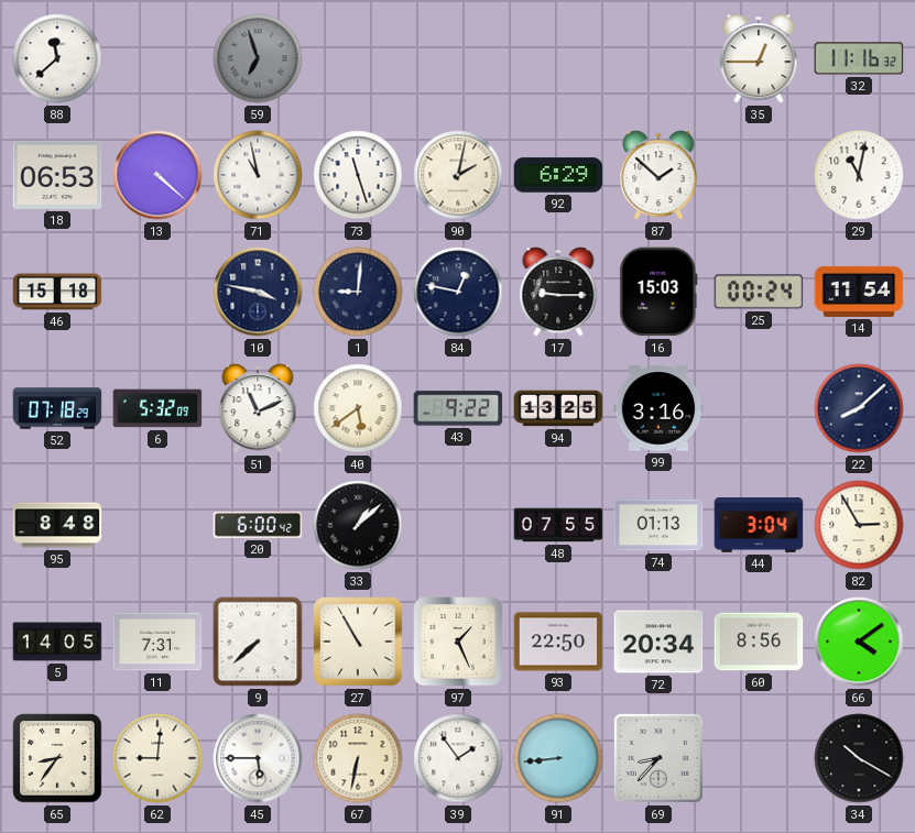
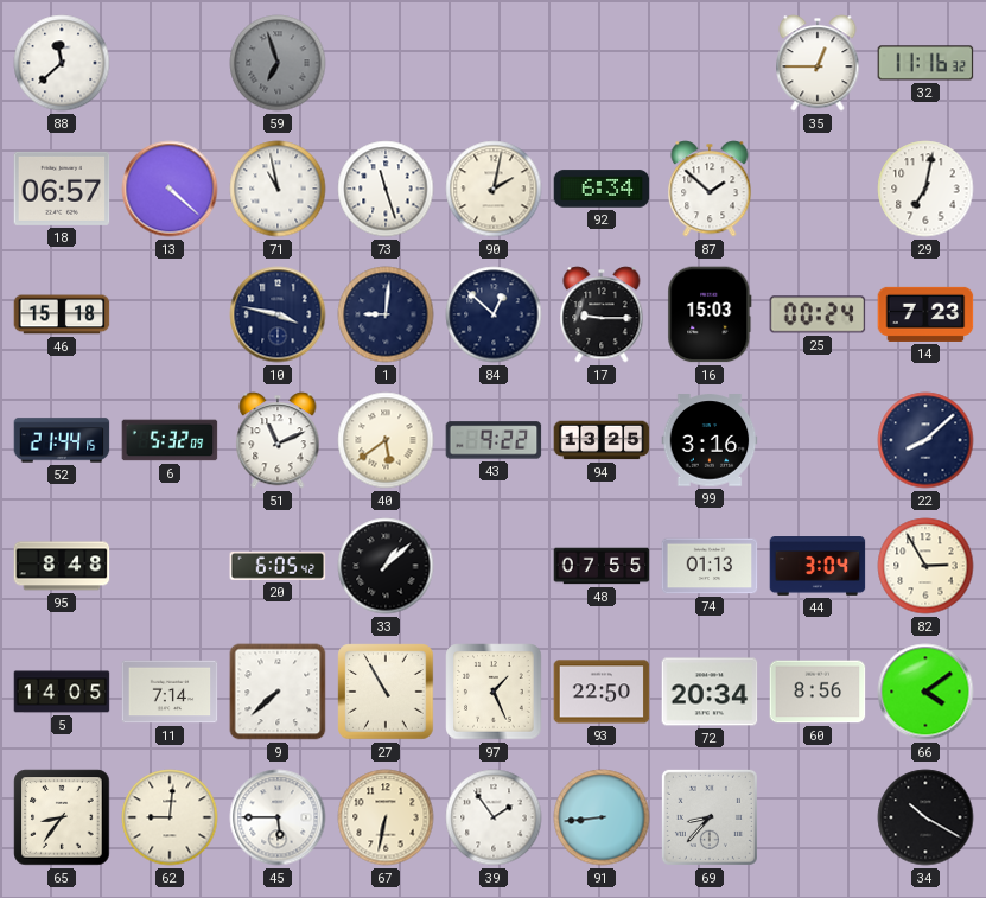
18: 06:53 -> 06:57 (62, 189)
92: 6:29 -> 6:34 (602, 189)
29: 11:02 -> 7:02 (925, 189)
84: 12:47 -> 12:52 (494, 314)
14: 11:54 -> 7:23 (925, 314)
52: 07:18 -> 21:44 (62, 440)
20: 6:00 -> 6:05 (278, 566)
11: 7:31 -> 7:14 (170, 692)
